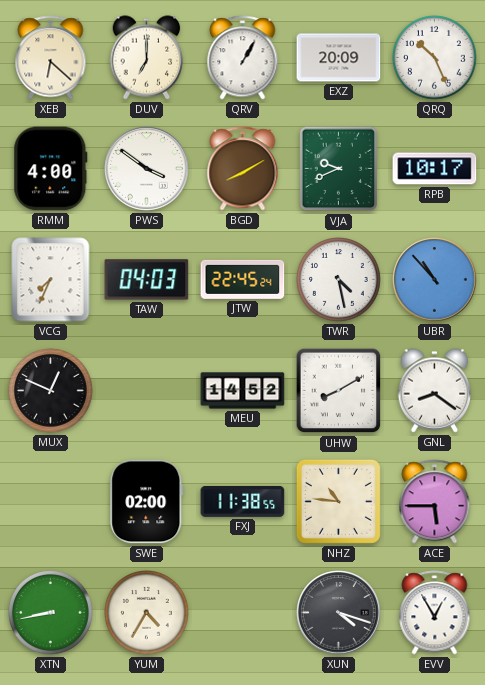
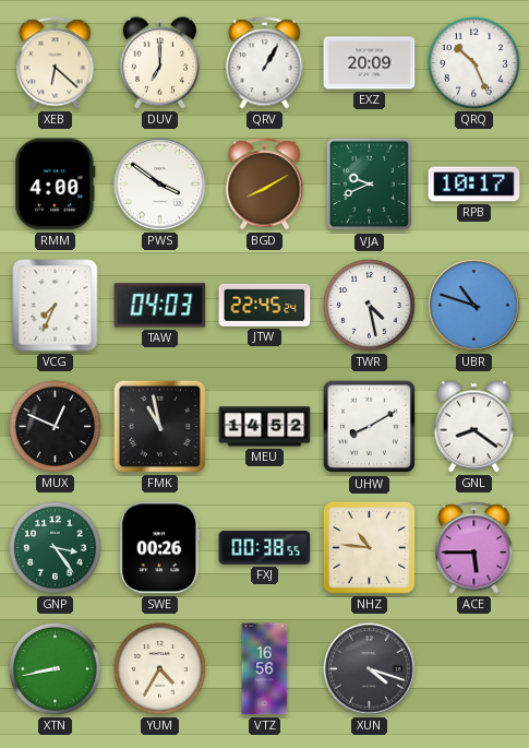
UBR: 10:53 -> 10:48 (474, 306)
FMK: none -> 10:58 (159, 426)
GNP: none -> 3:24 (56, 548)
SWE: 02:00 -> 00:26 (160, 548)
FXJ: 11:38 -> 00:38 (265, 548)
VTZ: none -> 16:56 (265, 669)
EVV: 12:55 -> none (435, 613)
